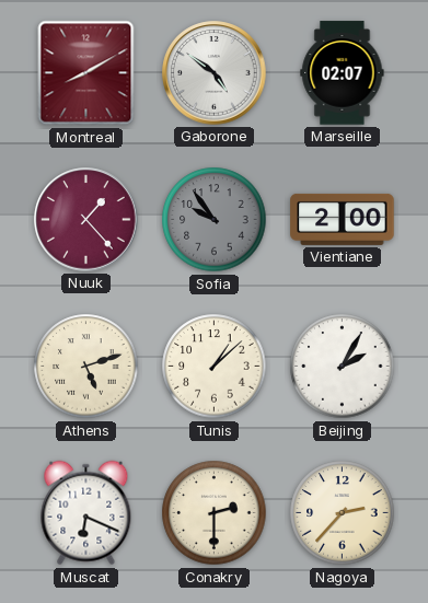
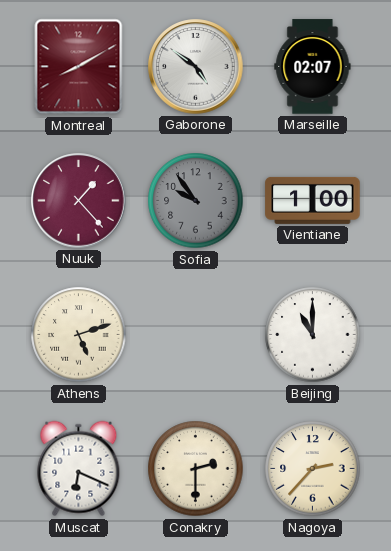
Vientiane: 2:00 -> 1:00 (313, 200)
Tunis: 1:08 -> none (215, 367)
Beijing: 2:05 -> 11:00 (313, 335)
